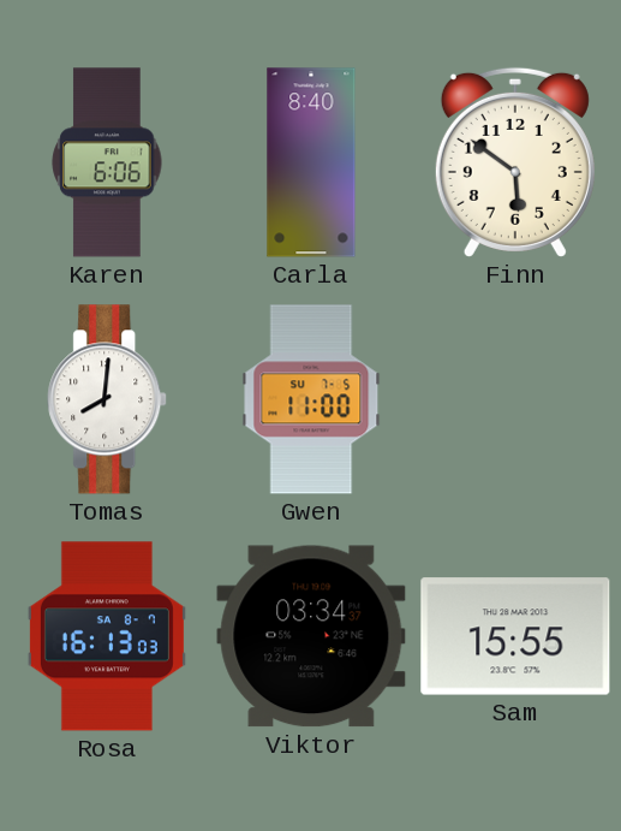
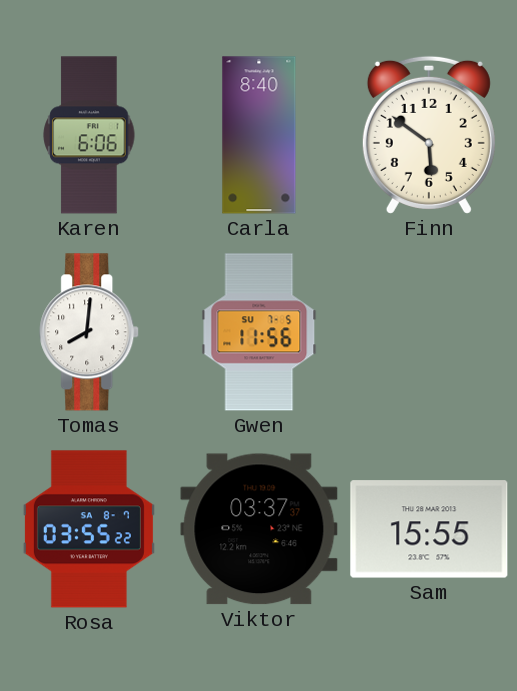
Gwen: 11:00 -> 11:56 (259, 332)
Rosa: 16:13 -> 03:55 (89, 529)
Viktor: 03:34 -> 03:37 (259, 529)
